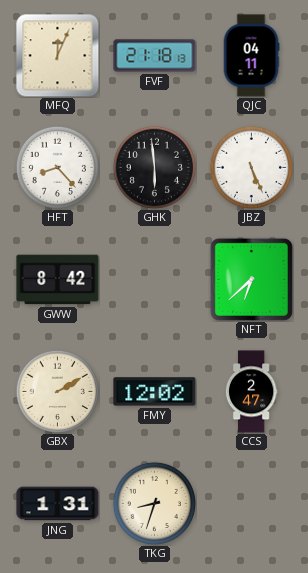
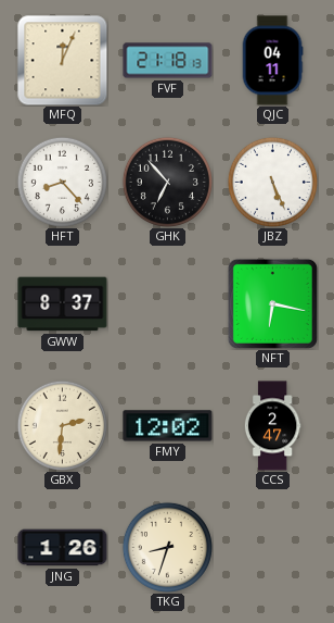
GHK: 5:59 -> 6:53 (167, 182)
GWW: 8:42 -> 8:37 (63, 304)
NFT: 6:38 -> 6:17 (272, 303)
GBX: 2:10 -> 2:31 (62, 425)
JNG: 1:31 -> 1:26 (63, 548)
